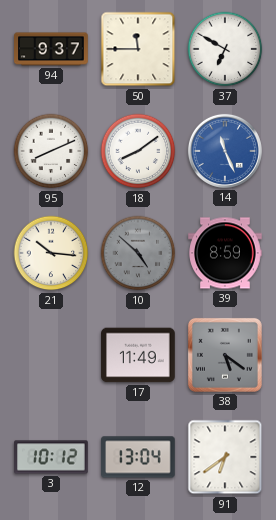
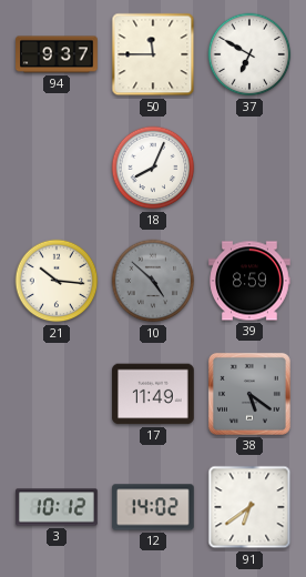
95: 8:11 -> none (51, 151)
18: 8:09 -> 8:04 (153, 168)
14: 11:26 -> none (225, 151)
12: 13:04 -> 14:02 (153, 507)
